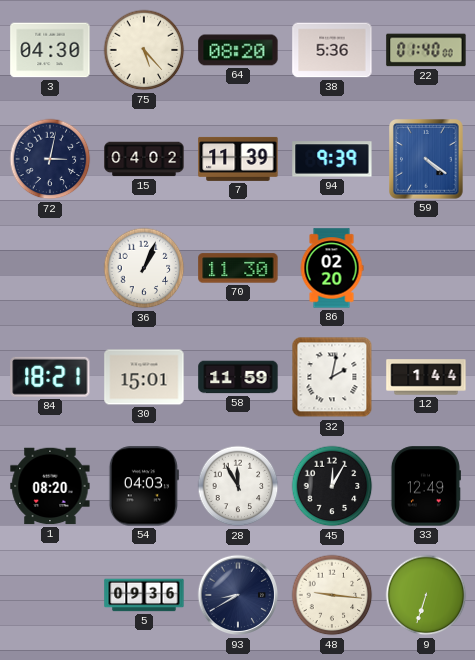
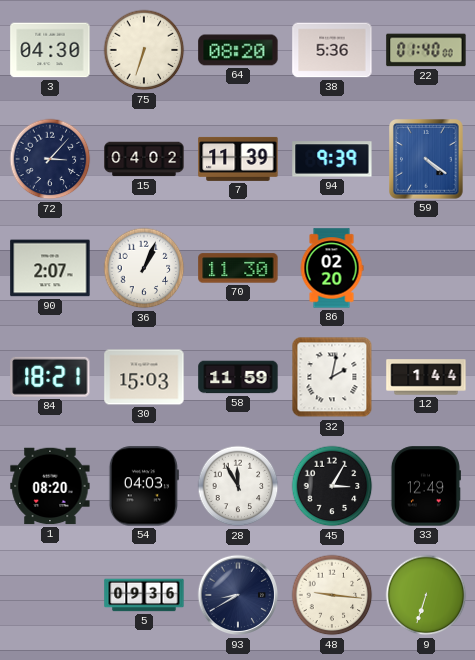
75: 5:23 -> 6:33 (144, 50)
72: 3:02 -> 3:07 (50, 159)
90: none -> 2:07 (50, 268)
30: 15:01 -> 15:03 (144, 377)
45: 12:05 -> 3:05 (332, 486)
